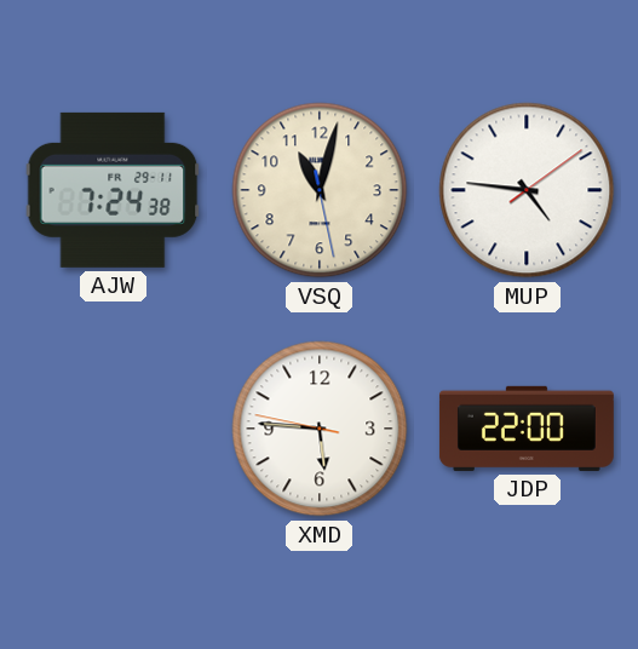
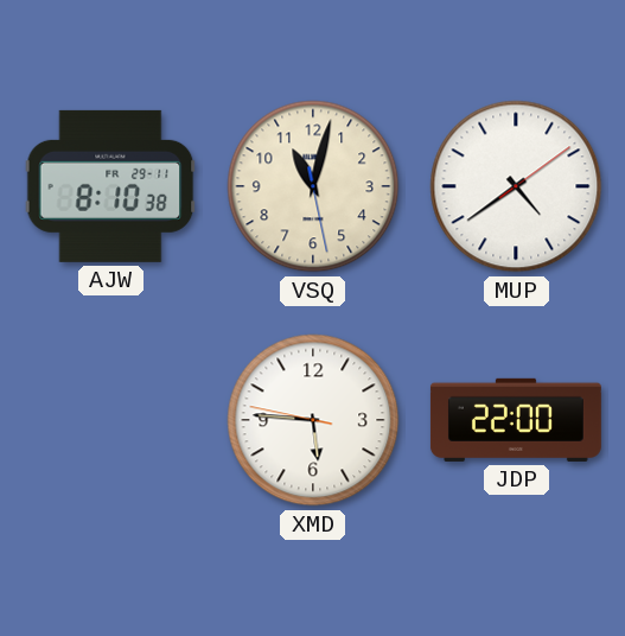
AJW: 7:24 -> 8:10 (110, 186)
MUP: 4:46 -> 4:39 (516, 186)
